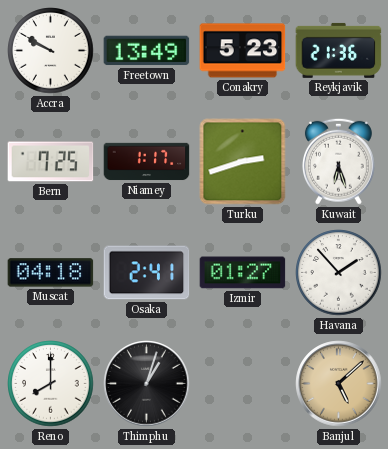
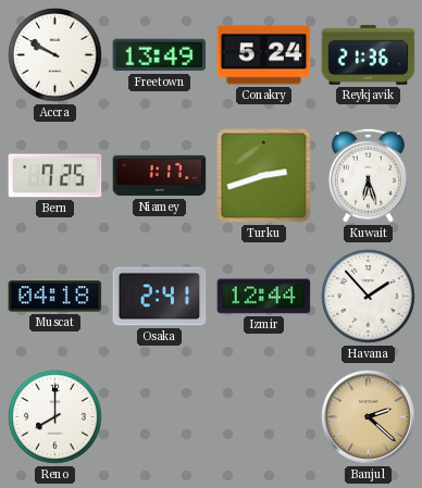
Conakry: 5:23 -> 5:24 (264, 55)
Izmir: 01:27 -> 12:44 (264, 297)
Thimphu: 1:03 -> none (147, 384)
Banjul: 5:08 -> 2:22 (369, 417)
